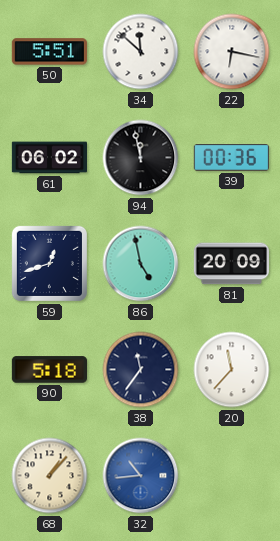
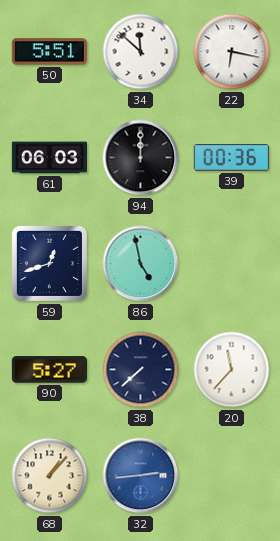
61: 06:02 -> 06:03 (49, 158)
94: 11:58 -> 12:00 (141, 158)
81: 20:09 -> none (231, 264)
90: 5:18 -> 5:27 (49, 370)
38: 11:36 -> 7:38 (141, 370)
32: 10:44 -> 2:44 (141, 476)
